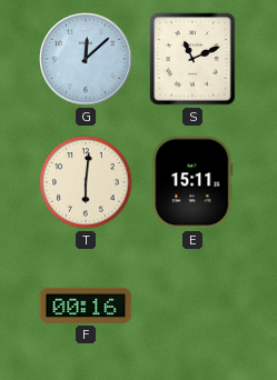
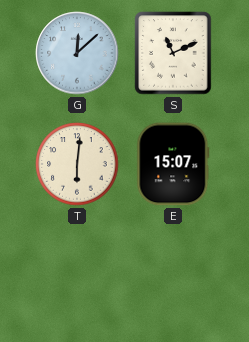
E: 15:11 -> 15:07 (173, 164)
F: 00:16 -> none (86, 306)
